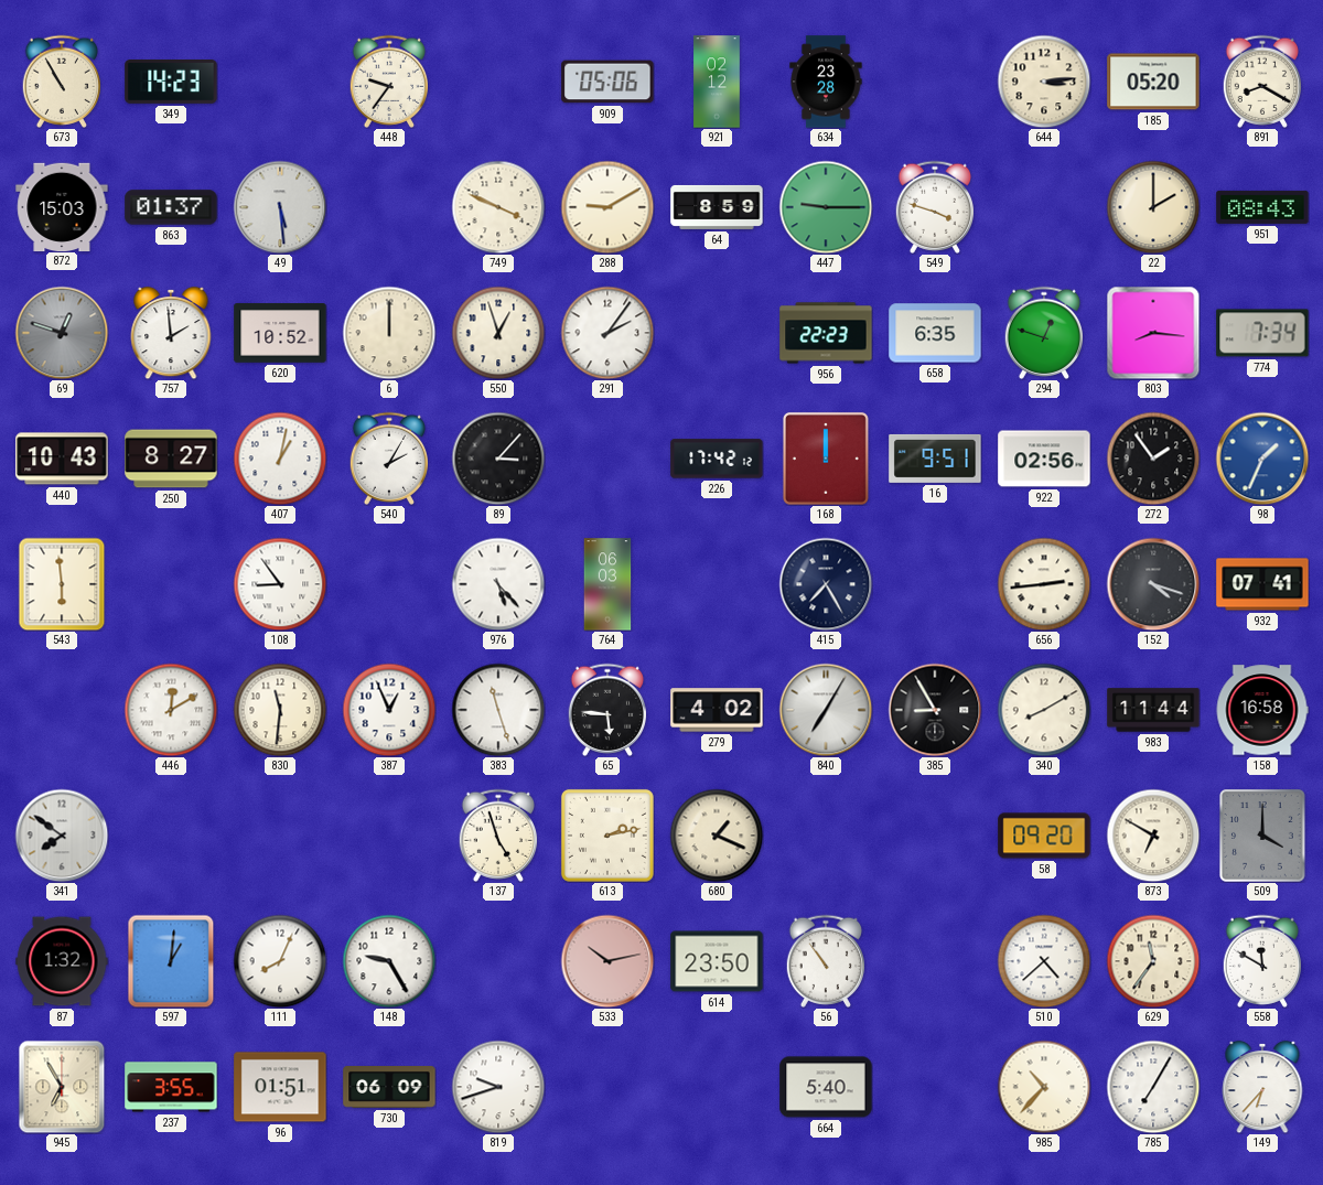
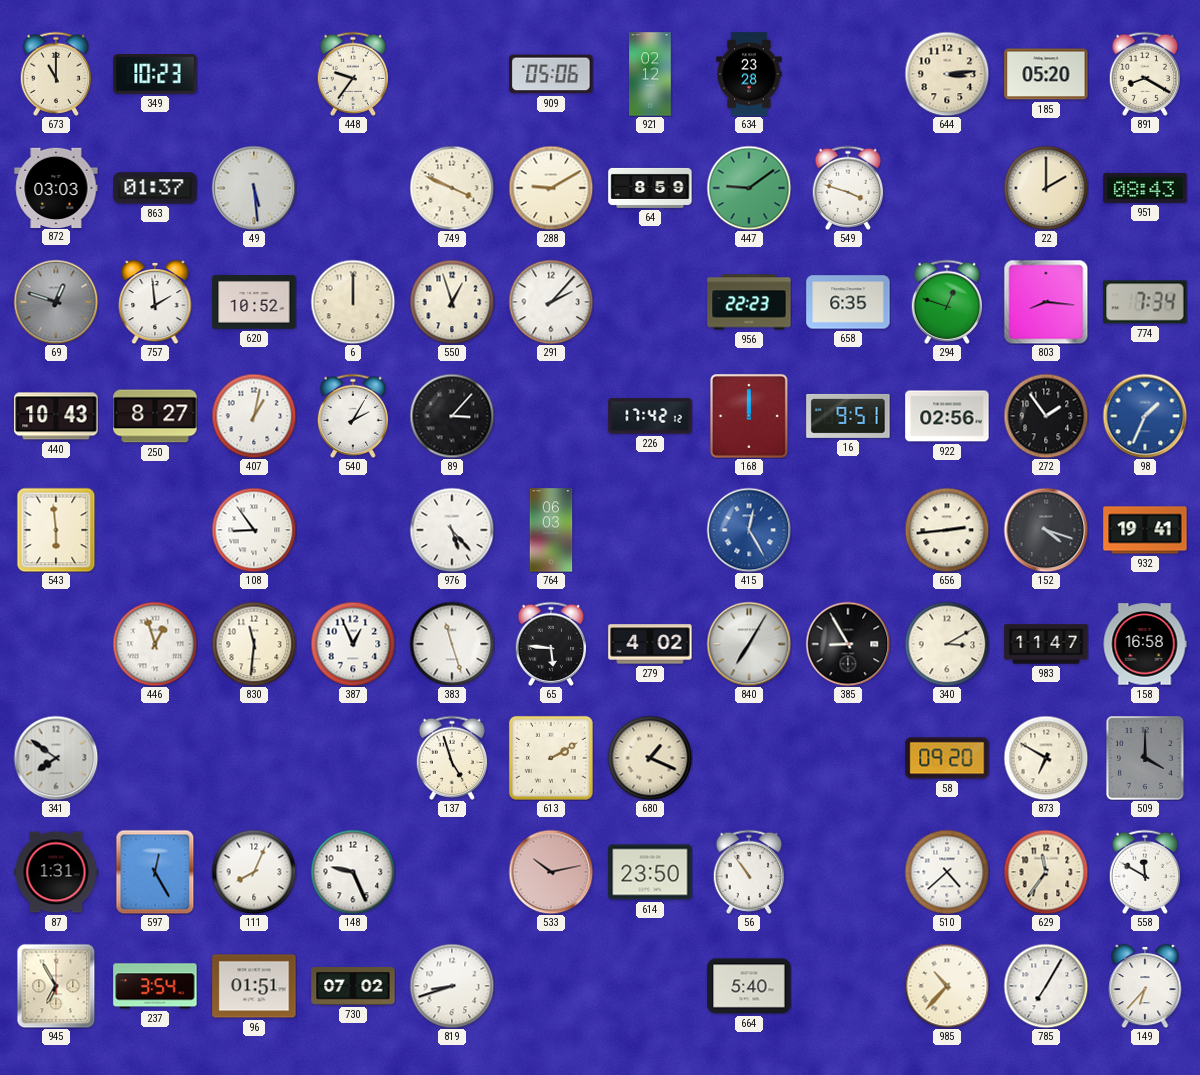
673: 10:55 -> 11:00 (55, 74)
349: 14:23 -> 10:23 (155, 75)
872: 15:03 -> 03:03 (56, 187)
447: 9:15 -> 9:09 (749, 188)
291: 2:06 -> 2:07 (551, 302)
415: 7:25 -> 12:25 (749, 530)
415 dial: navy -> blue (749, 530)
932: 07:41 -> 19:41 (1145, 530)
446: 12:10 -> 12:57 (155, 644)
340: 8:10 -> 3:10 (947, 644)
983: 11:44 -> 11:47 (1046, 644)
613: 2:13 -> 2:10 (551, 758)
87: 1:32 -> 1:31 (56, 872)
597: 1:01 -> 12:25 (155, 872)
148: 9:25 -> 9:26 (353, 872)
237: 3:55 -> 3:54 (155, 986)
730: 06:09 -> 07:02 (353, 987)
819: 9:42 -> 8:42 (452, 986)
